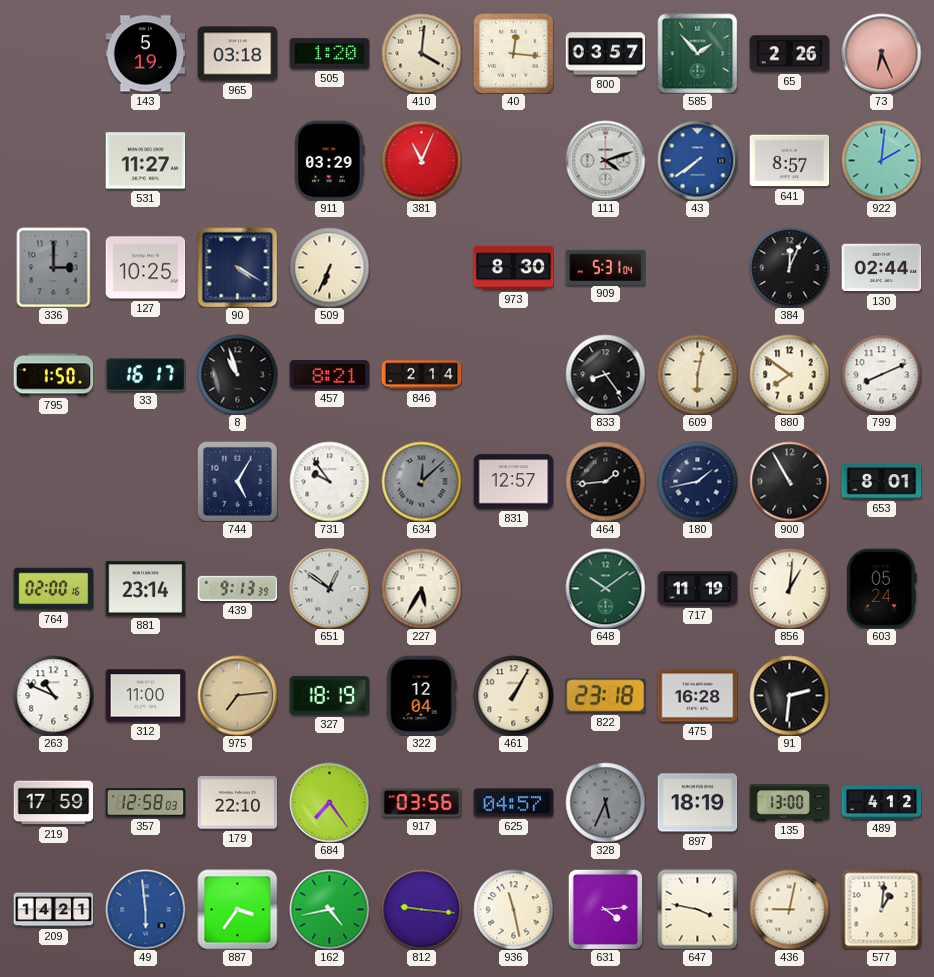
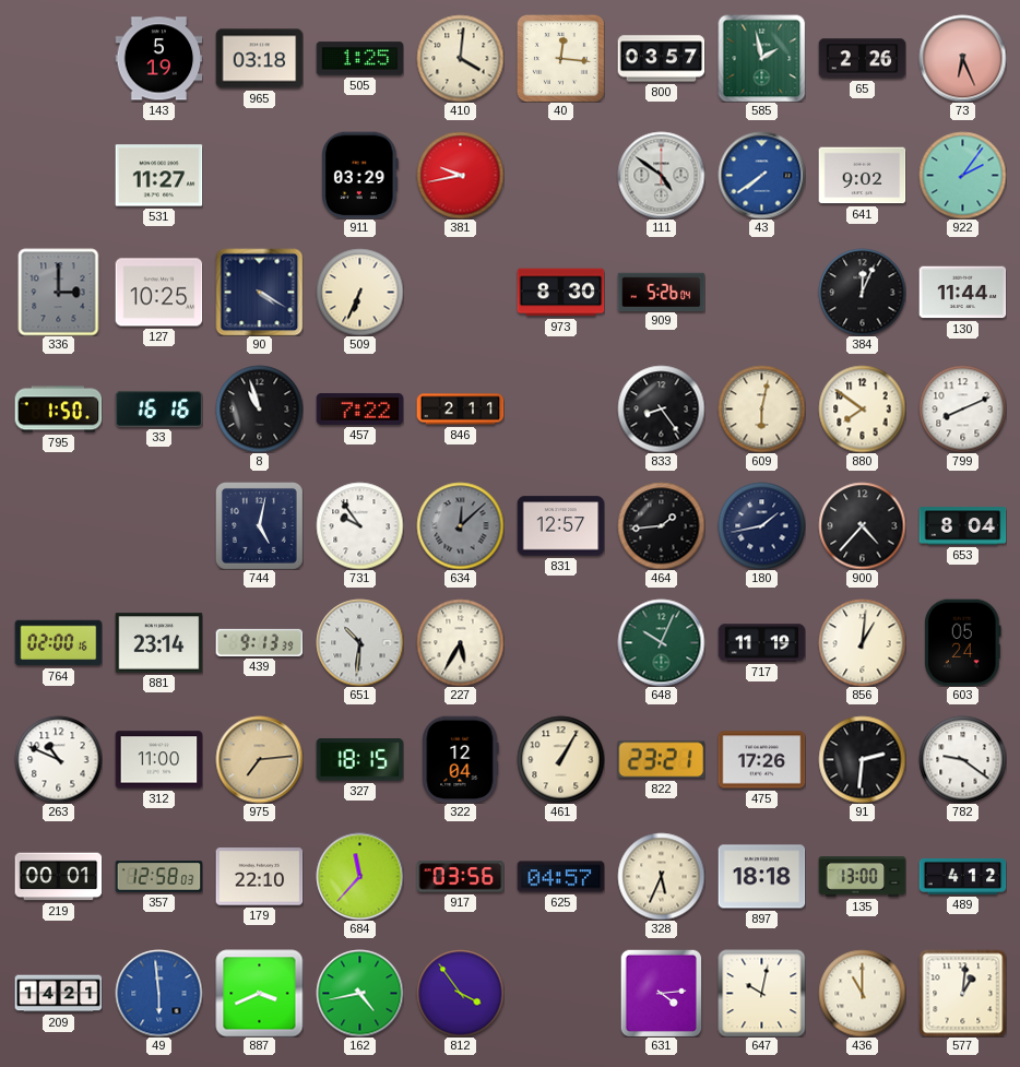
505: 1:20 -> 1:25 (359, 59)
585: 1:53 -> 1:58 (761, 58)
381: 11:04 -> 9:43 (460, 175)
111: 4:12 -> 4:51 (661, 175)
641: 8:57 -> 9:02 (862, 176)
922: 2:01 -> 2:06 (962, 175)
909: 5:31 -> 5:26 (661, 292)
130: 02:44 -> 11:44 (962, 293)
33: 16:17 -> 16:16 (158, 408)
457: 8:21 -> 7:22 (359, 408)
846: 2:14 -> 2:11 (460, 410)
744: 5:05 -> 5:02 (259, 525)
900: 10:55 -> 4:37 (862, 525)
653: 8:01 -> 8:04 (962, 526)
651: 12:51 -> 10:31 (359, 642)
648: 10:09 -> 10:04 (661, 642)
327: 18:19 -> 18:15 (359, 760)
822: 23:18 -> 23:21 (661, 760)
475: 16:28 -> 17:26 (761, 760)
782: none -> 9:21 (962, 759)
219: 17:59 -> 00:01 (58, 877)
684: 7:24 -> 11:37 (359, 876)
328 dial: grey -> cream (661, 876)
897: 18:19 -> 18:18 (761, 877)
887: 3:36 -> 3:41 (259, 993)
812: 9:16 -> 3:54 (460, 993)
936: 11:28 -> none (513, 909)
647: 3:47 -> 10:02 (761, 993)
436: 9:02 -> 11:00 (862, 993)
